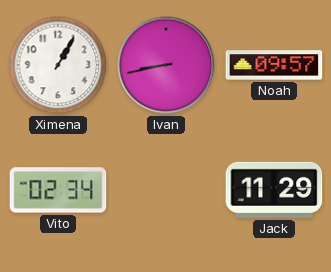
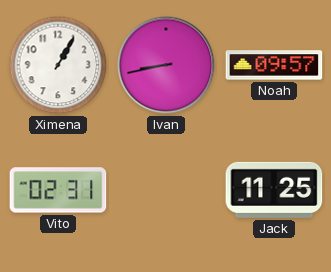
Vito: 02:34 -> 02:31 (58, 190)
Jack: 11:29 -> 11:25 (274, 190)
